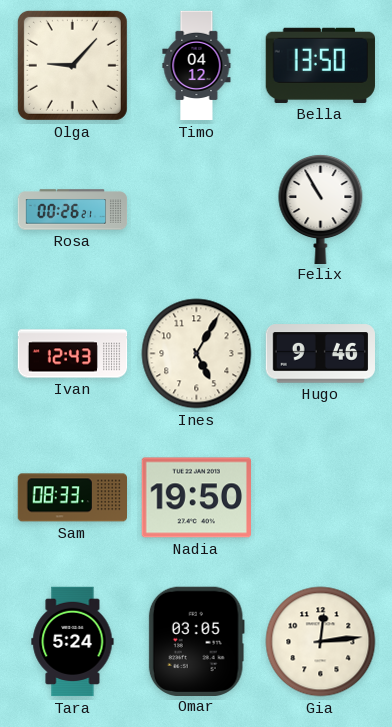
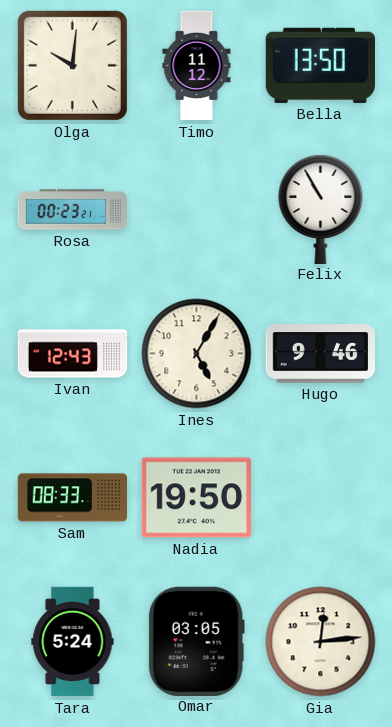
Olga: 9:07 -> 10:01 (72, 65)
Timo: 04:12 -> 11:12 (197, 66)
Rosa: 00:26 -> 00:23 (73, 210)
